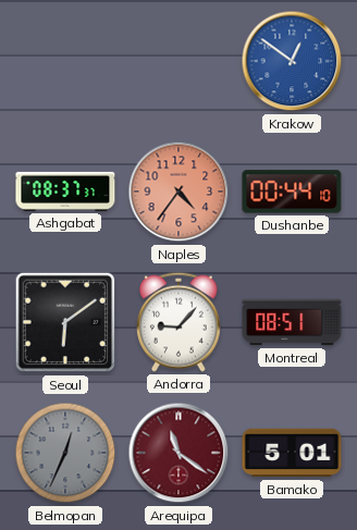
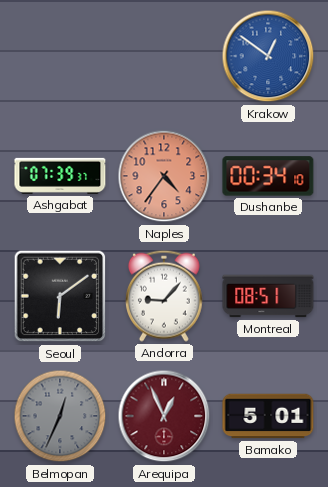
Ashgabat: 08:37 -> 07:39 (60, 176)
Dushanbe: 00:44 -> 00:34 (268, 176)
Arequipa: 11:21 -> 12:56 (164, 416)
